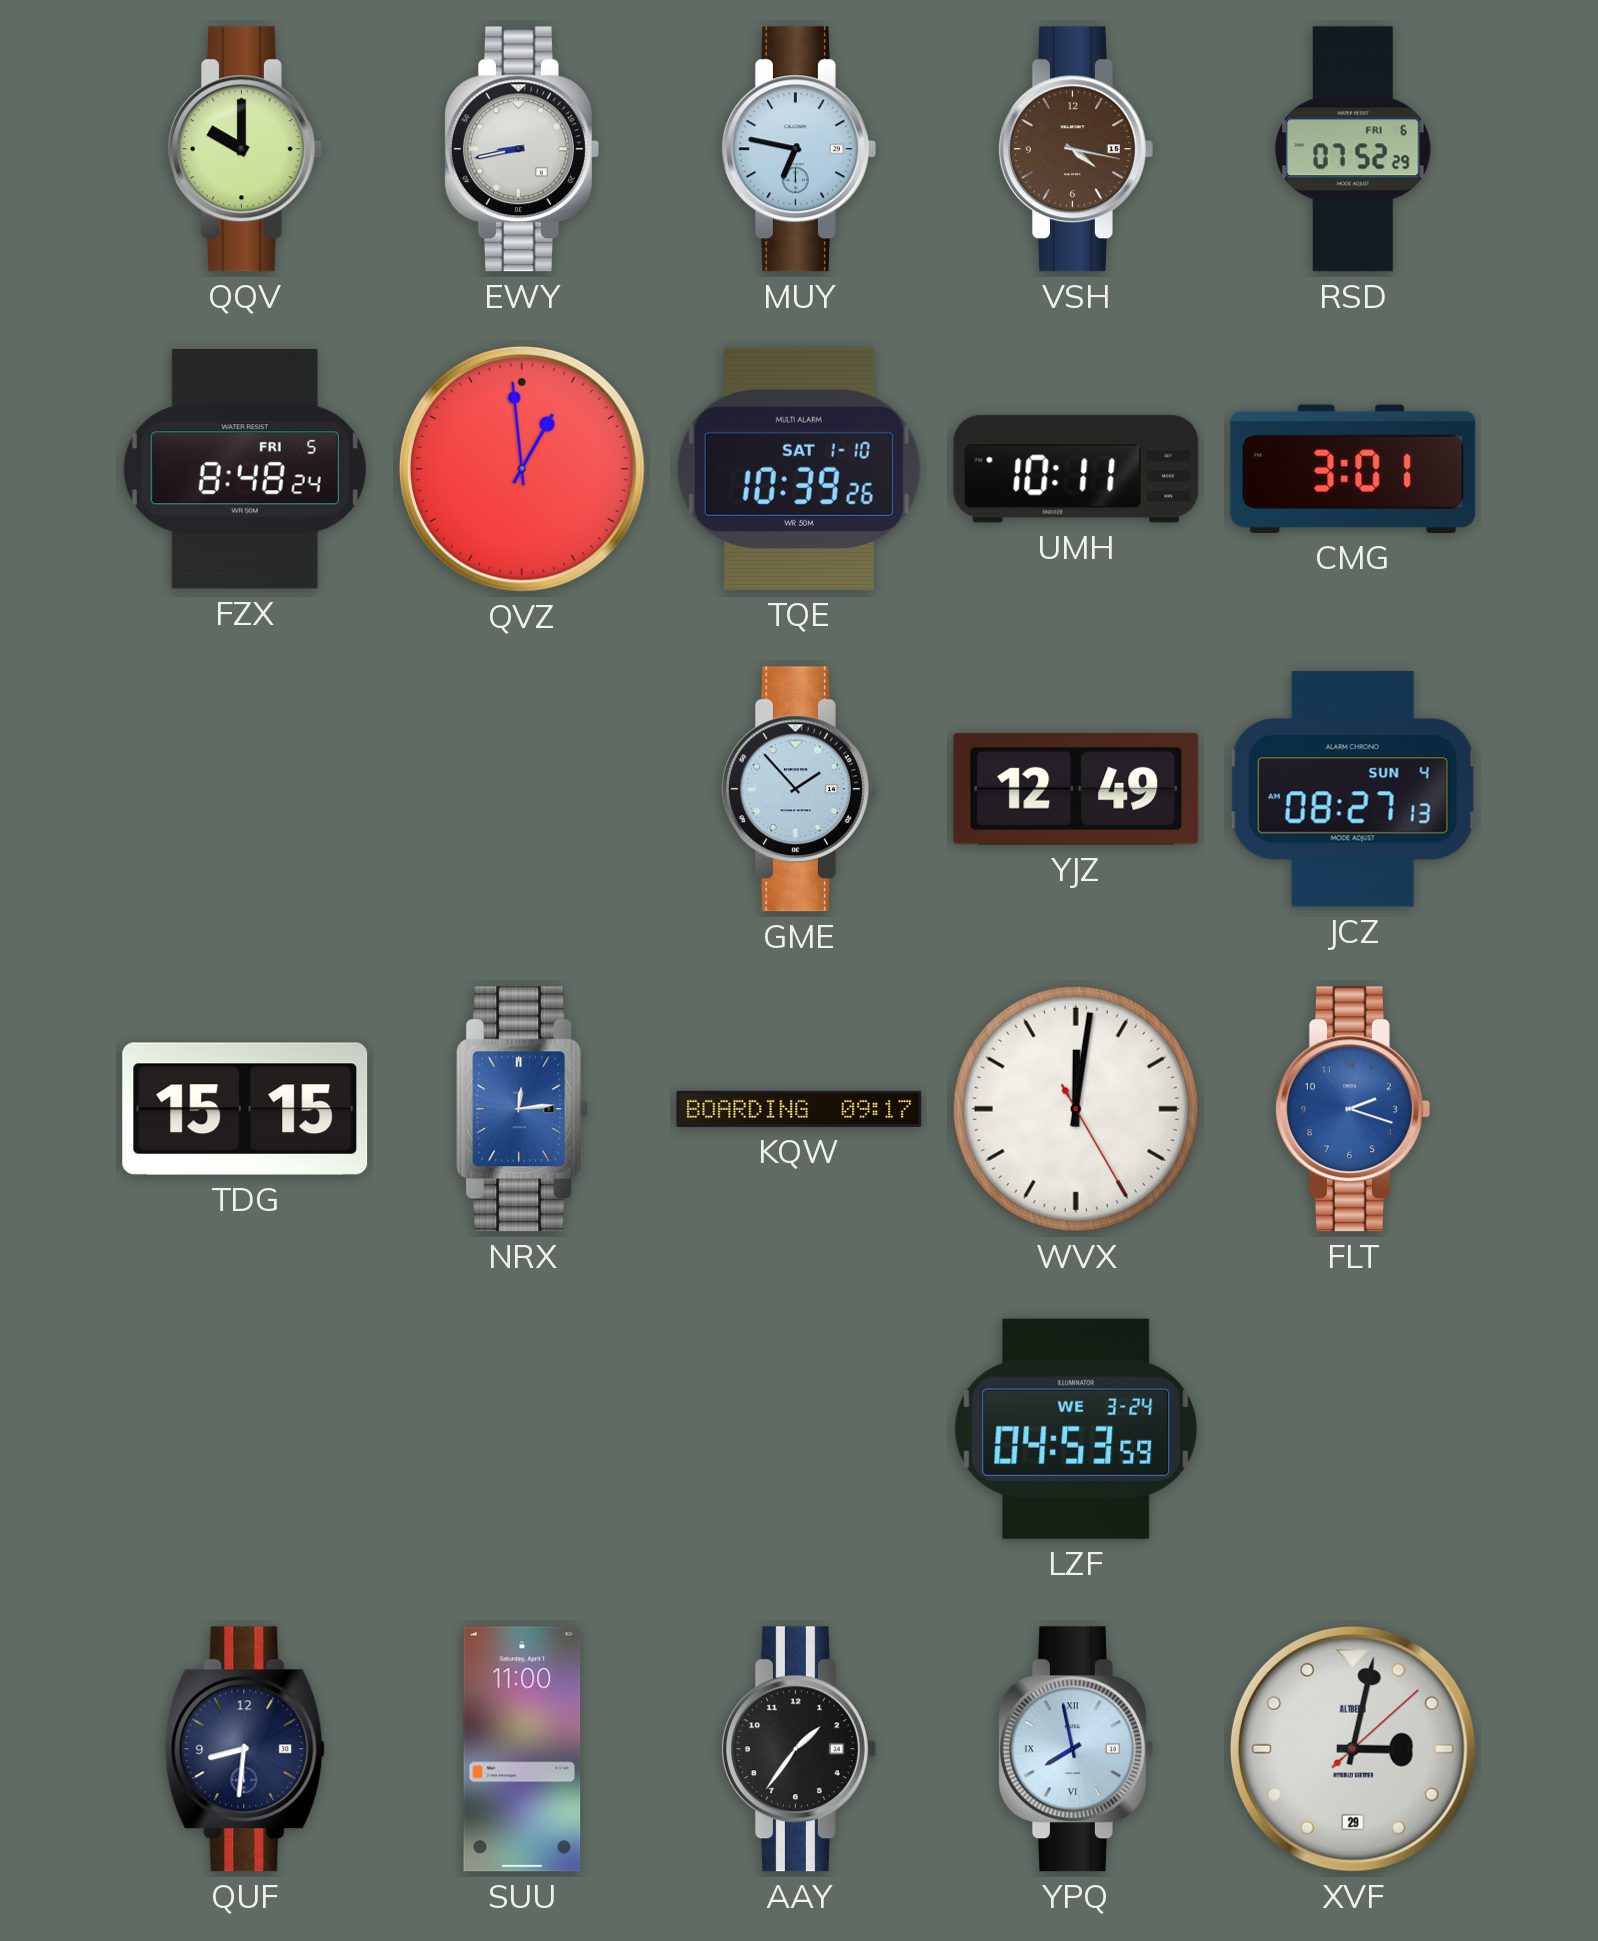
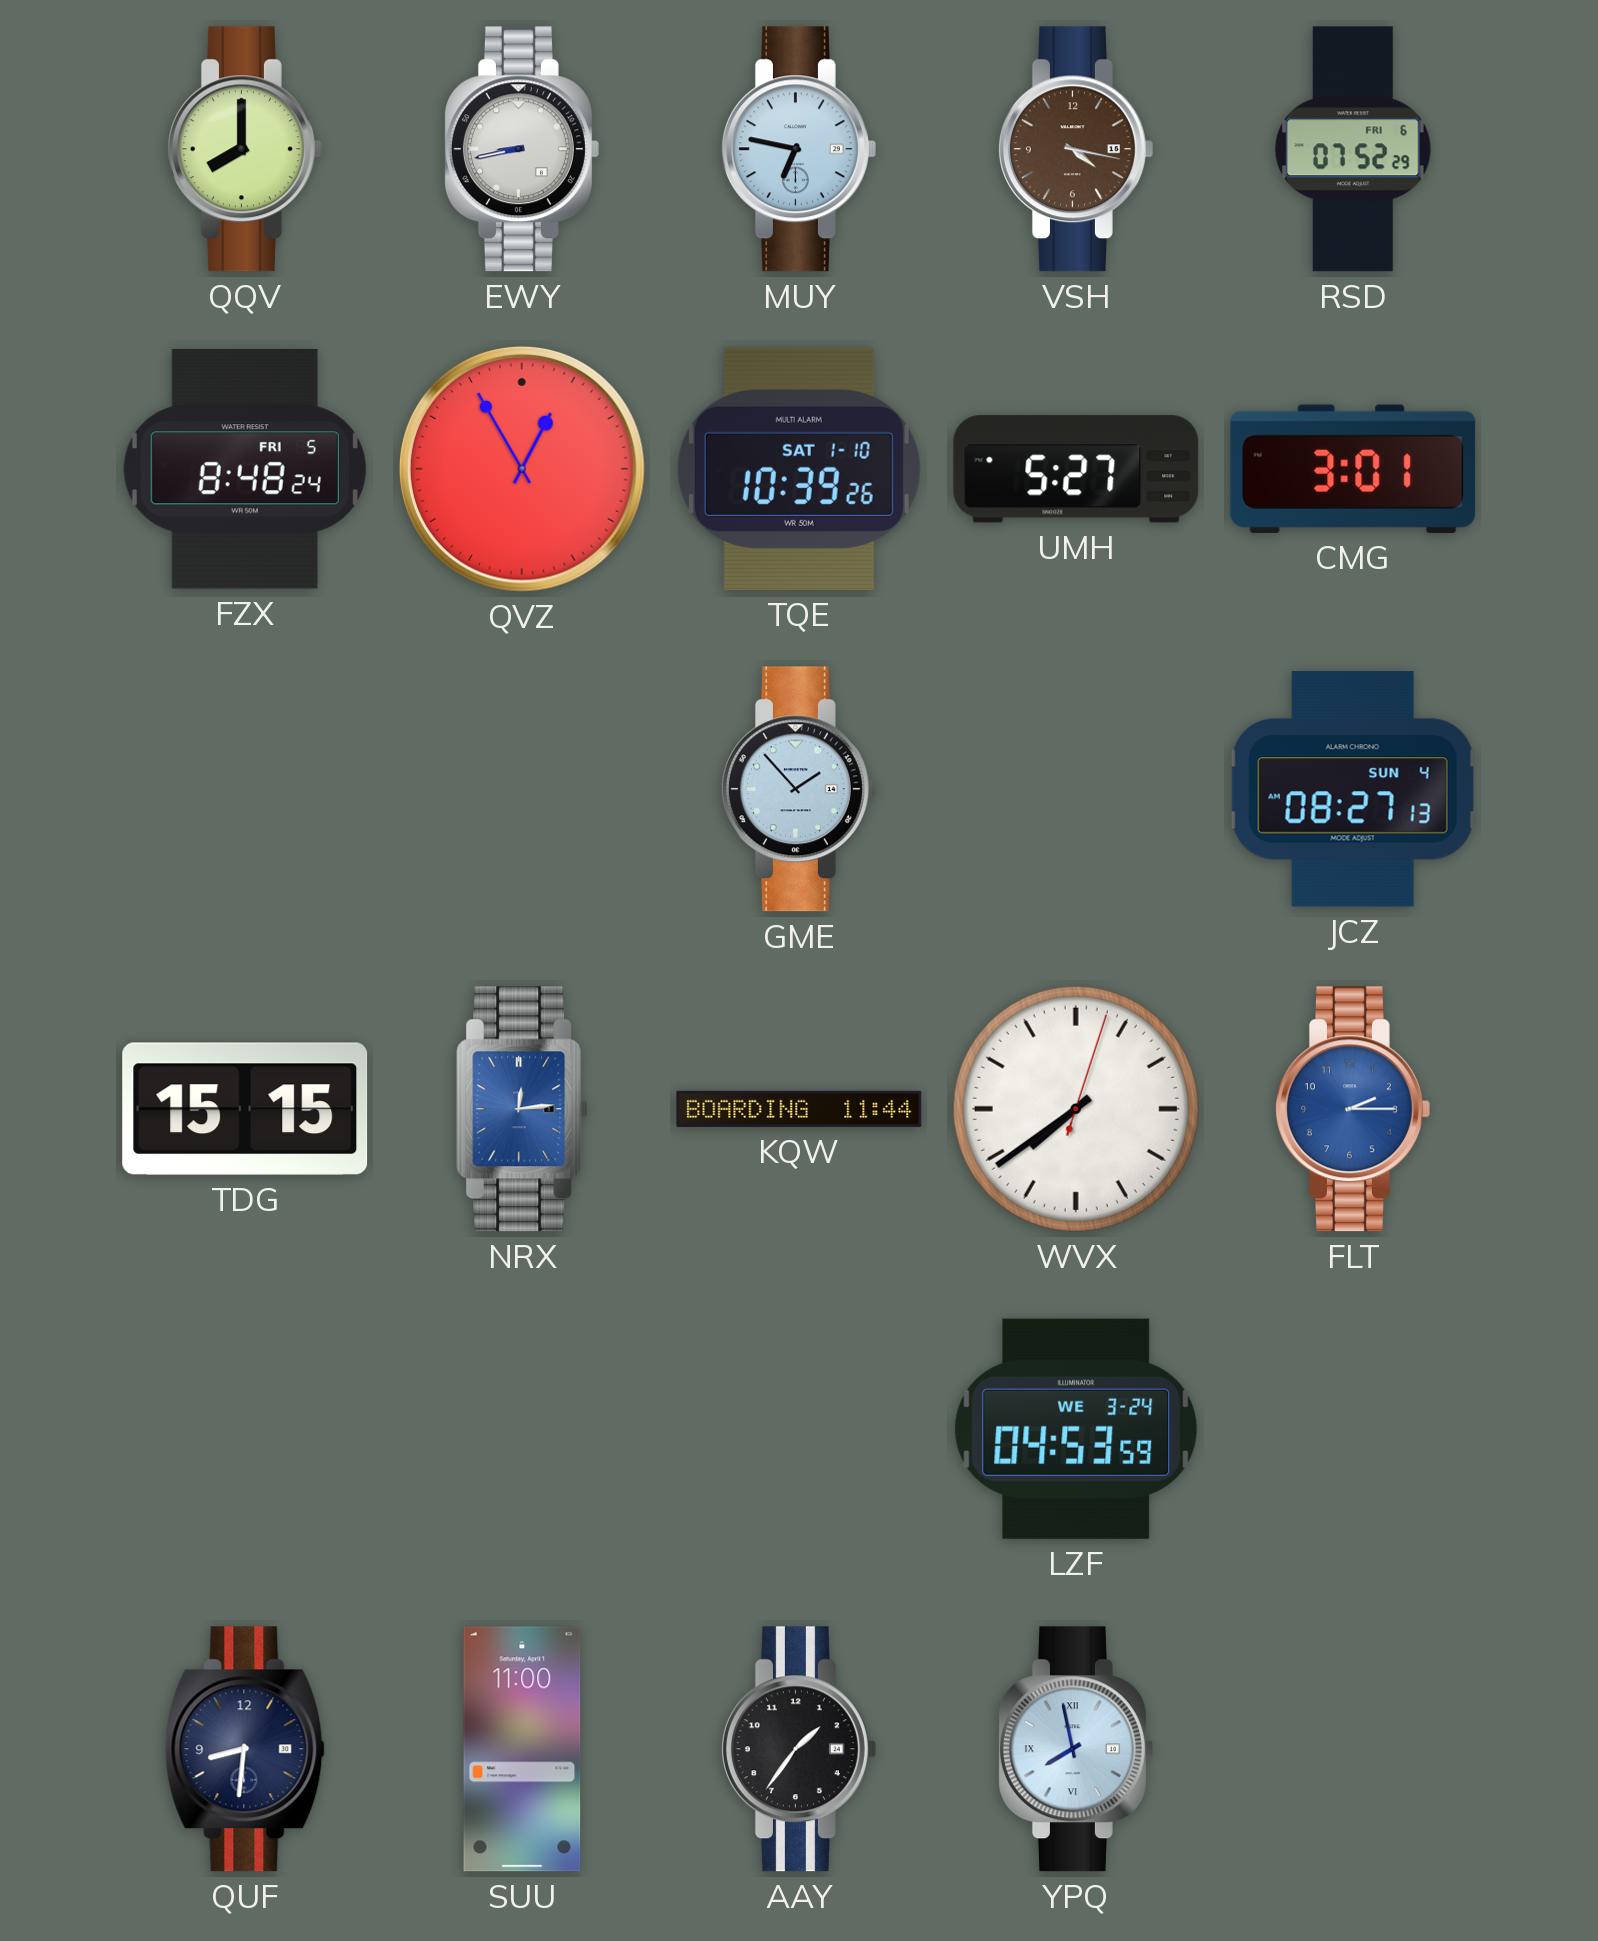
QQV: 10:00 -> 8:00 (244, 149)
QVZ: 12:59 -> 12:55 (522, 469)
UMH: 10:11 -> 5:27 (1076, 469)
YJZ: 12:49 -> none (1076, 789)
KQW: 09:17 -> 11:44 (799, 1109)
WVX: 12:01 -> 7:39 (1076, 1109)
FLT: 2:18 -> 2:15 (1352, 1109)
XVF: 3:02 -> none (1353, 1749)
